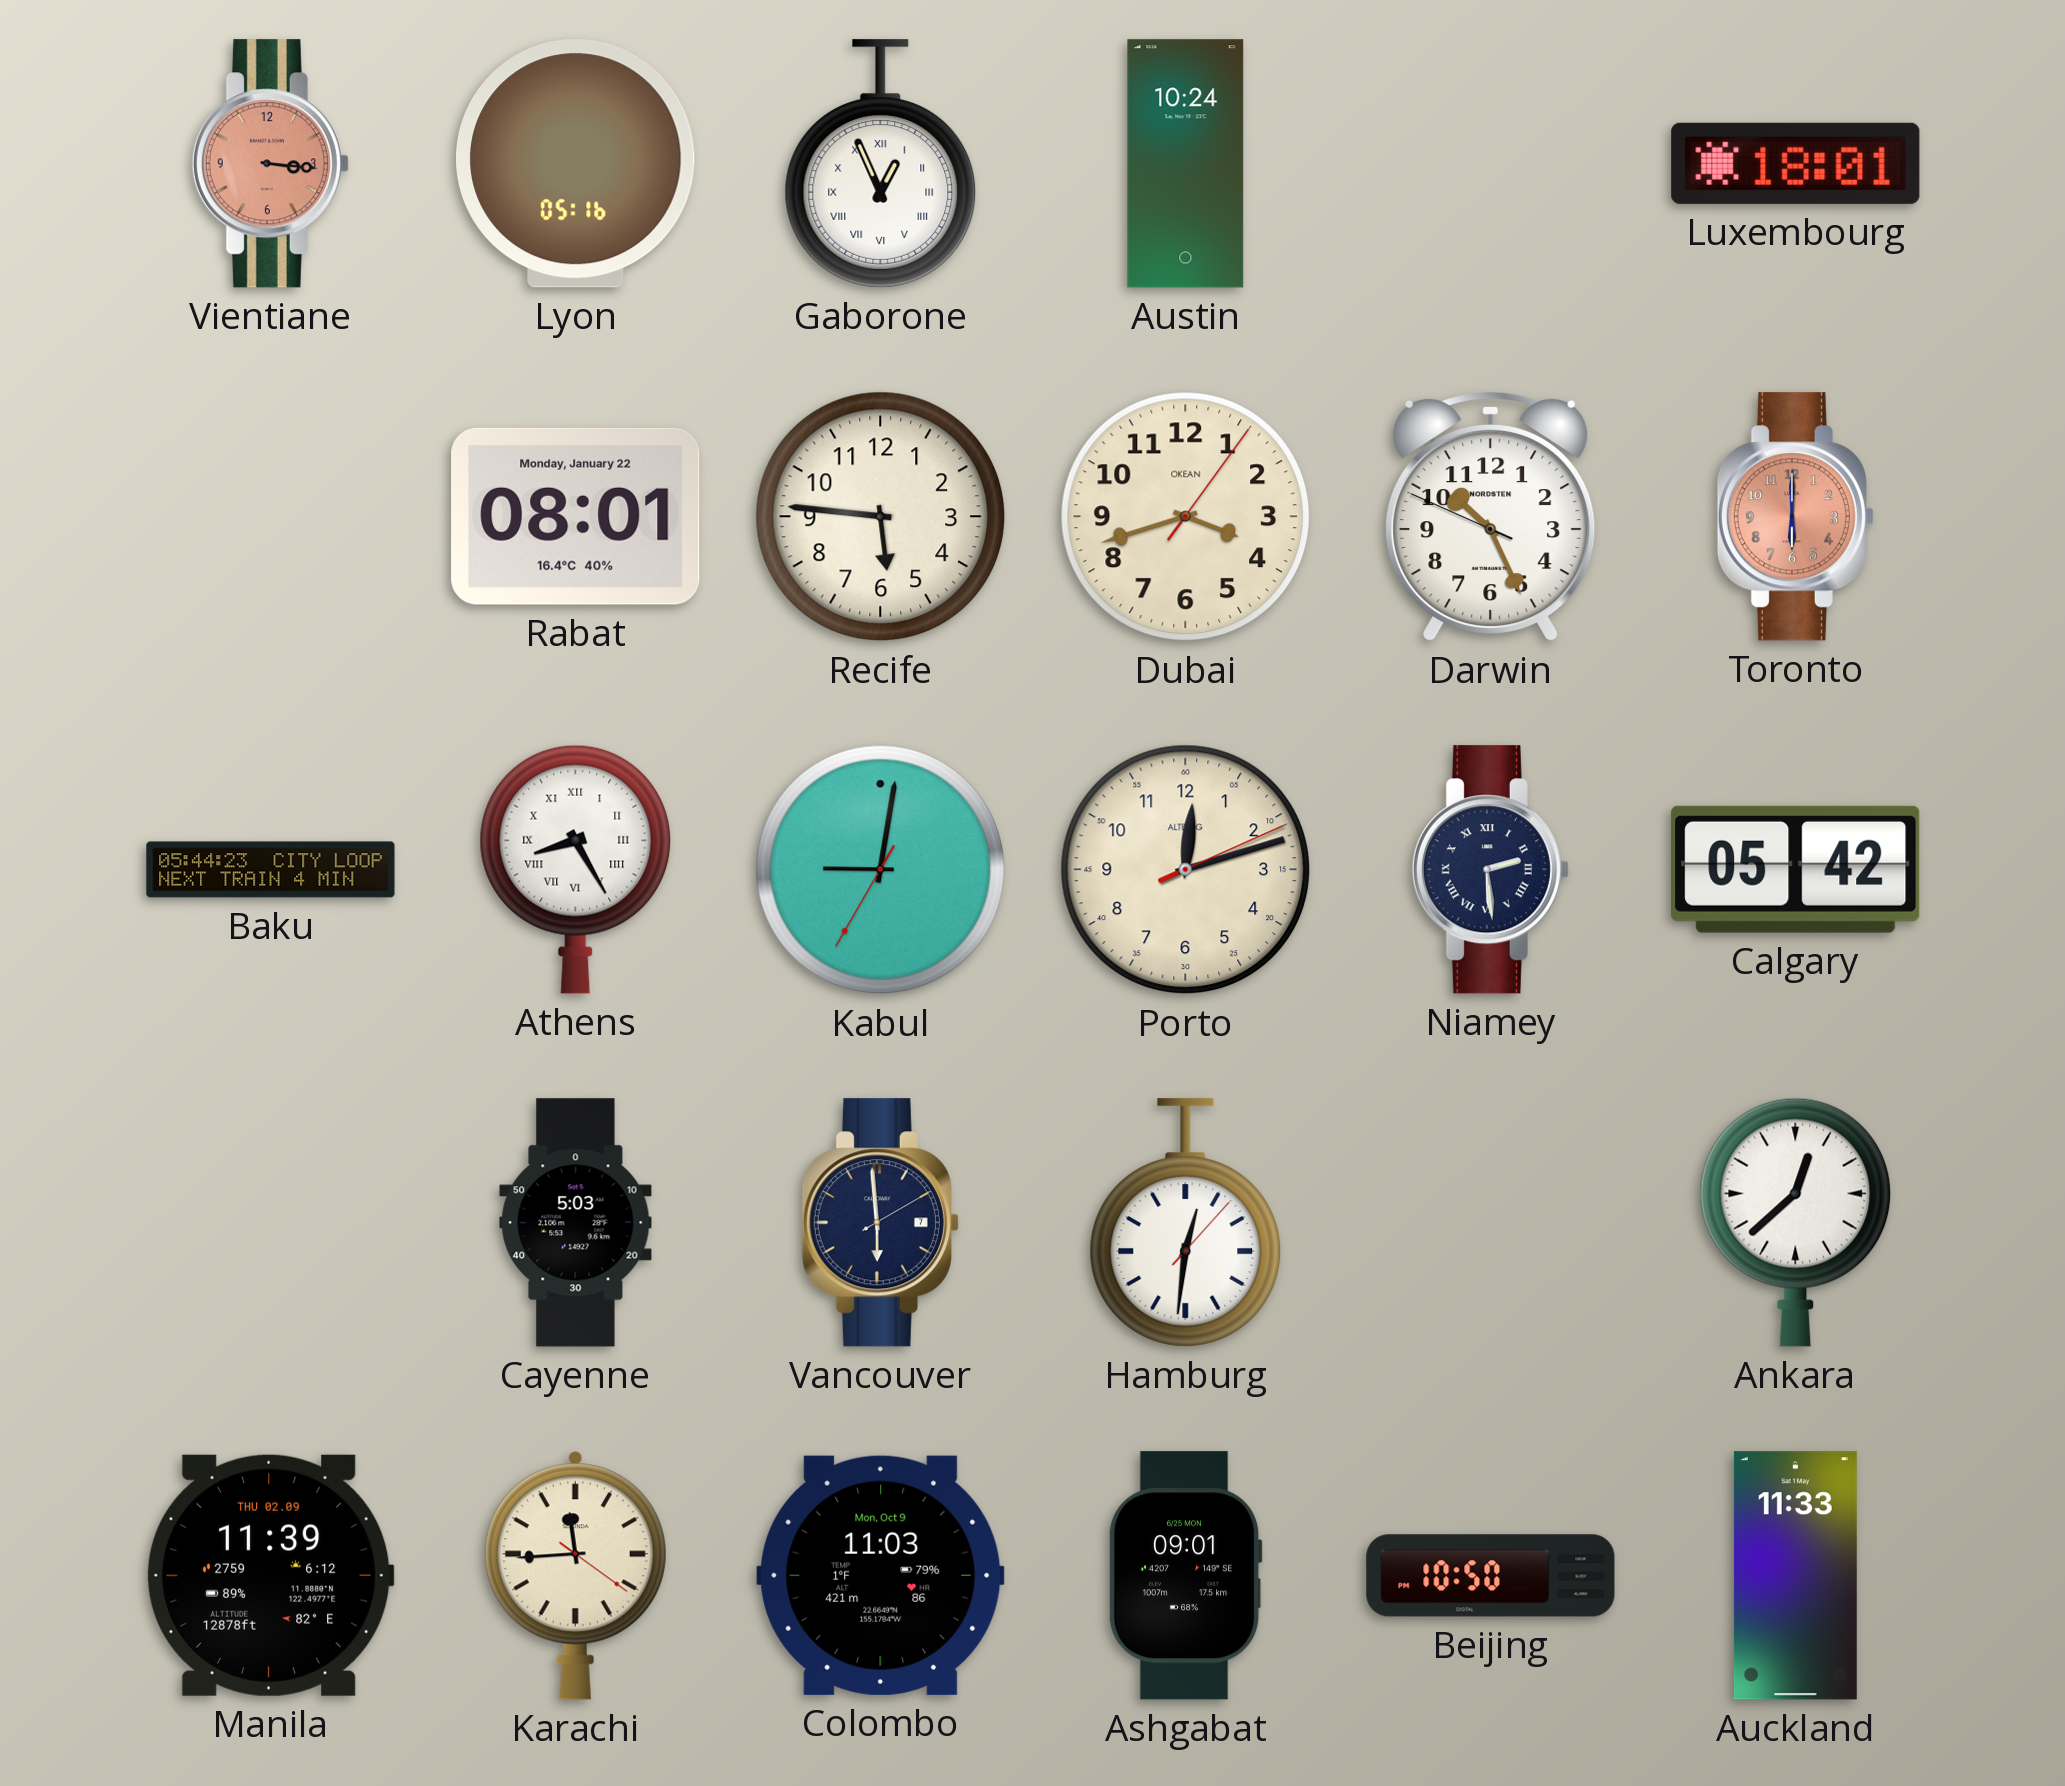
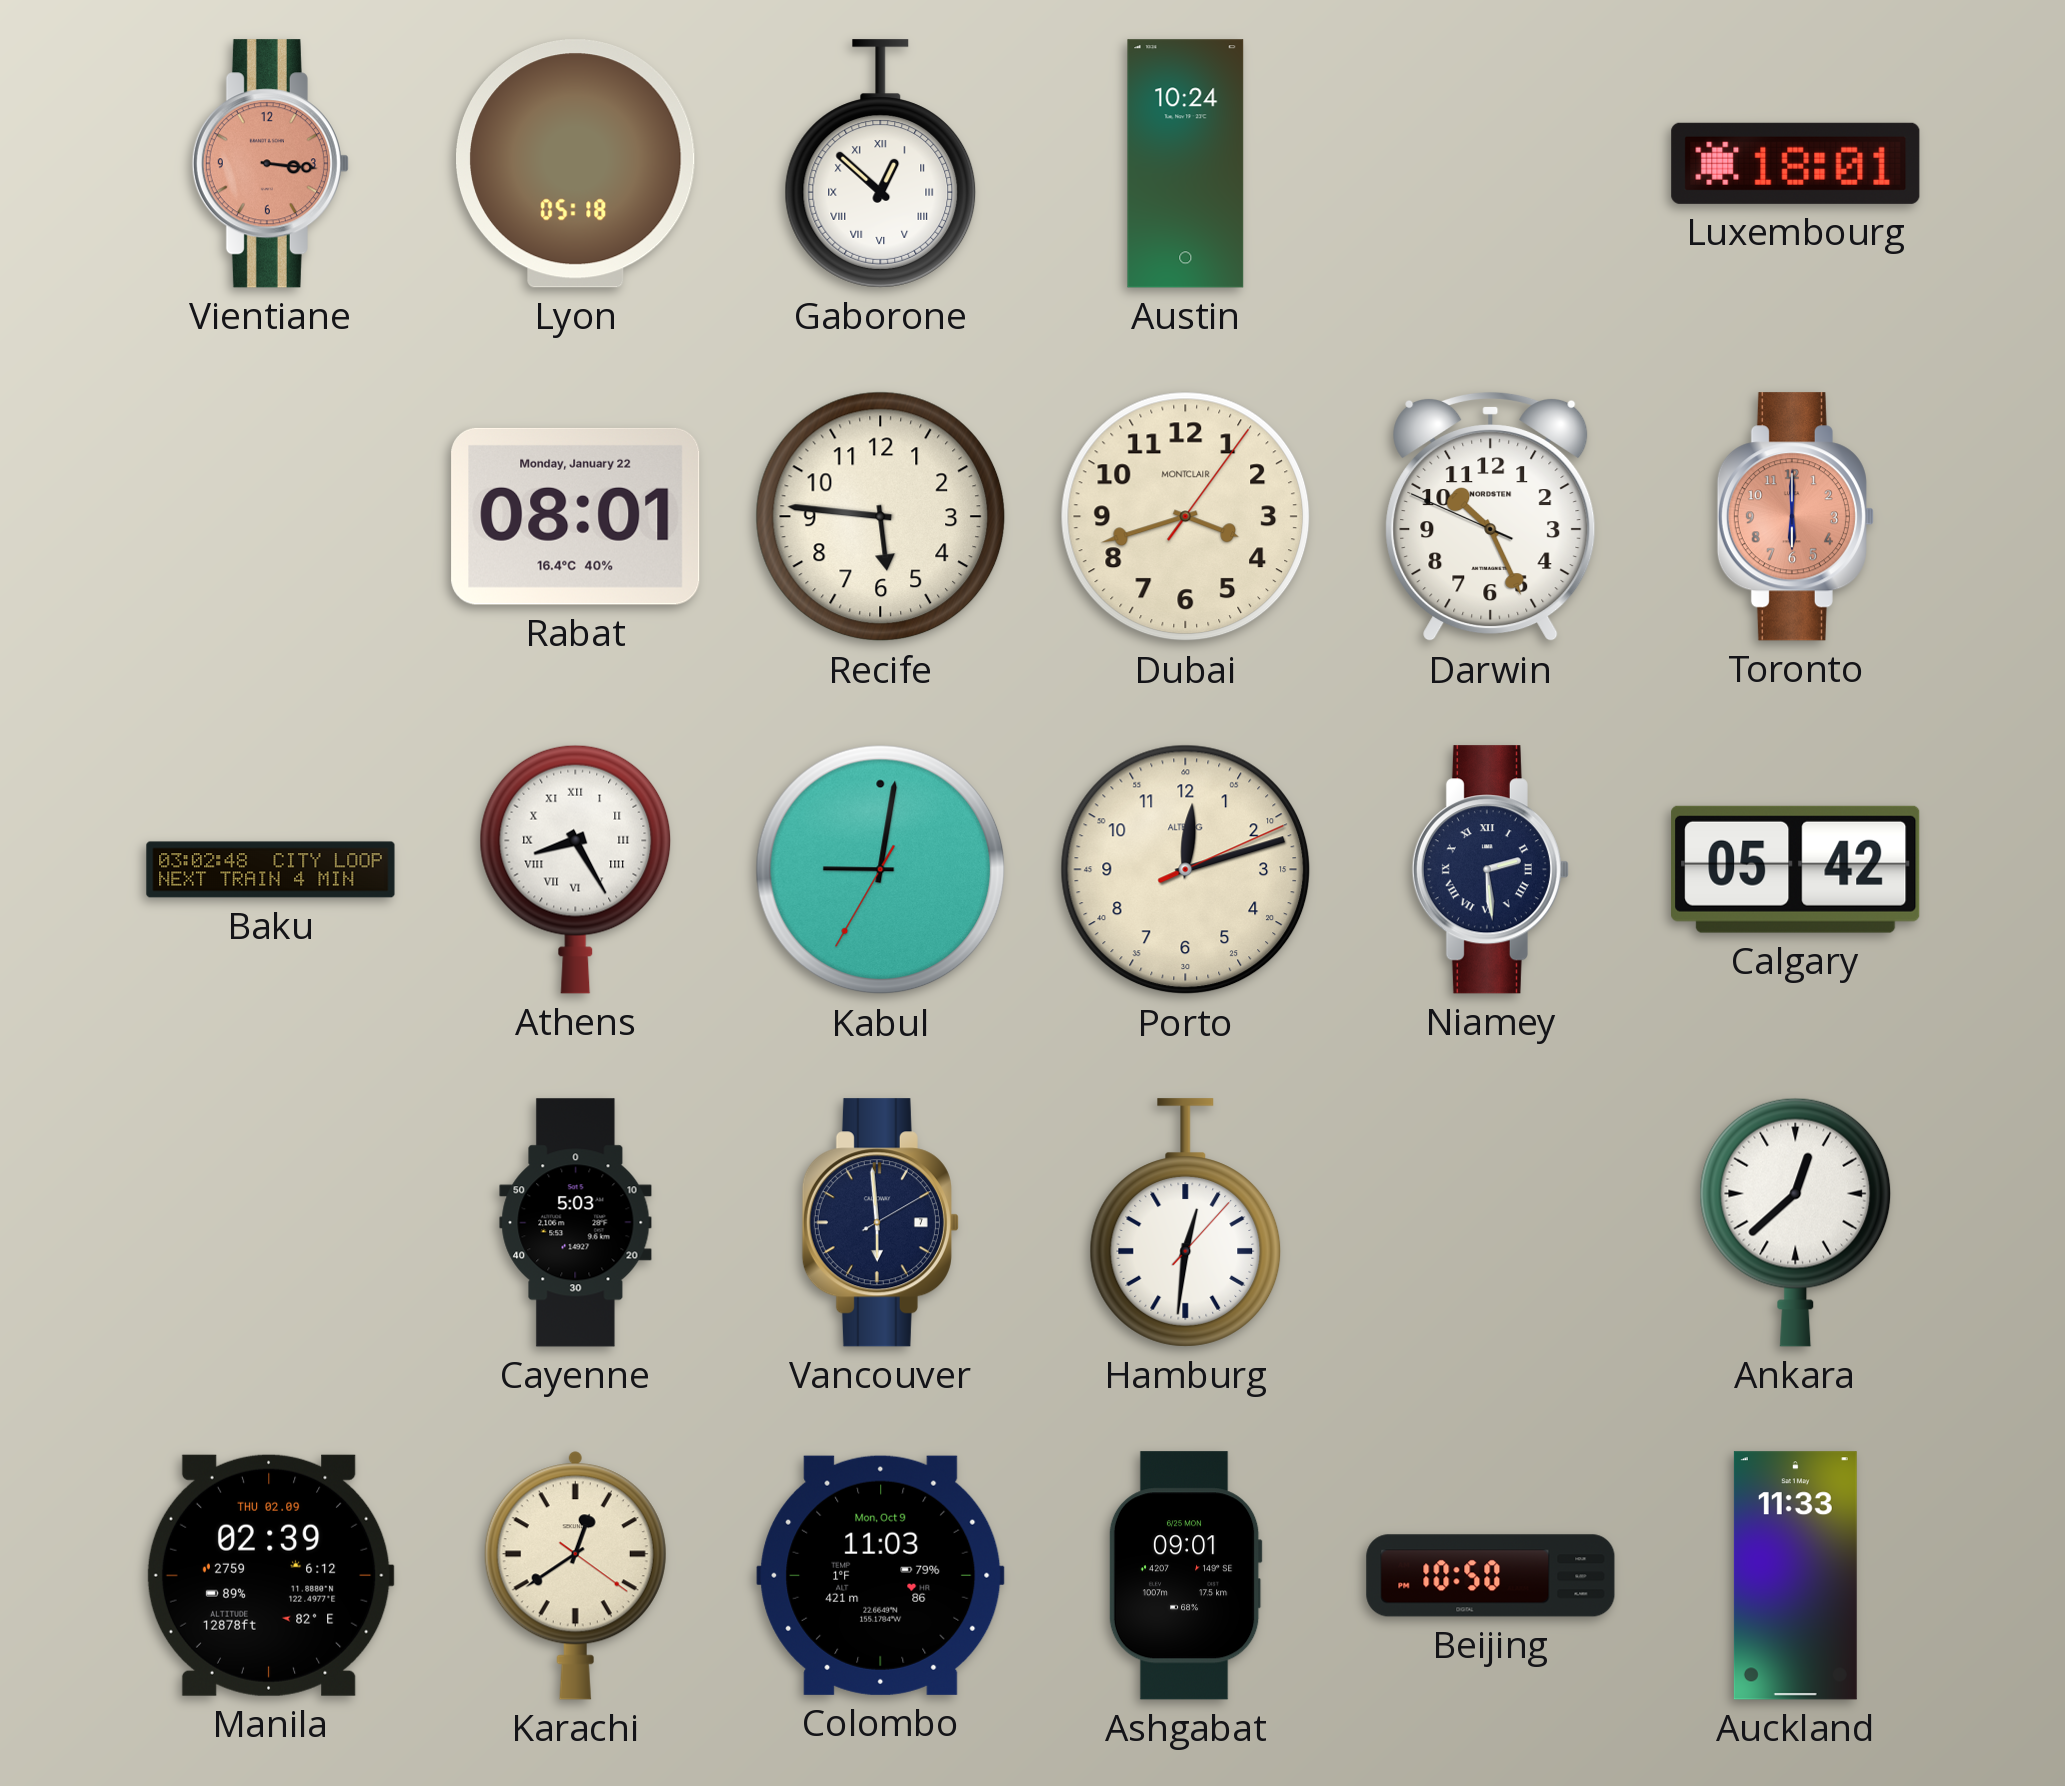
Lyon: 05:16 -> 05:18 (576, 164)
Gaborone: 12:56 -> 12:52 (881, 164)
Dubai brand: OKEAN -> MONTCLAIR (1186, 517)
Baku: 05:44 -> 03:02 (271, 870)
Manila: 11:39 -> 02:39 (270, 1575)
Karachi: 11:44 -> 12:39 (575, 1575)
